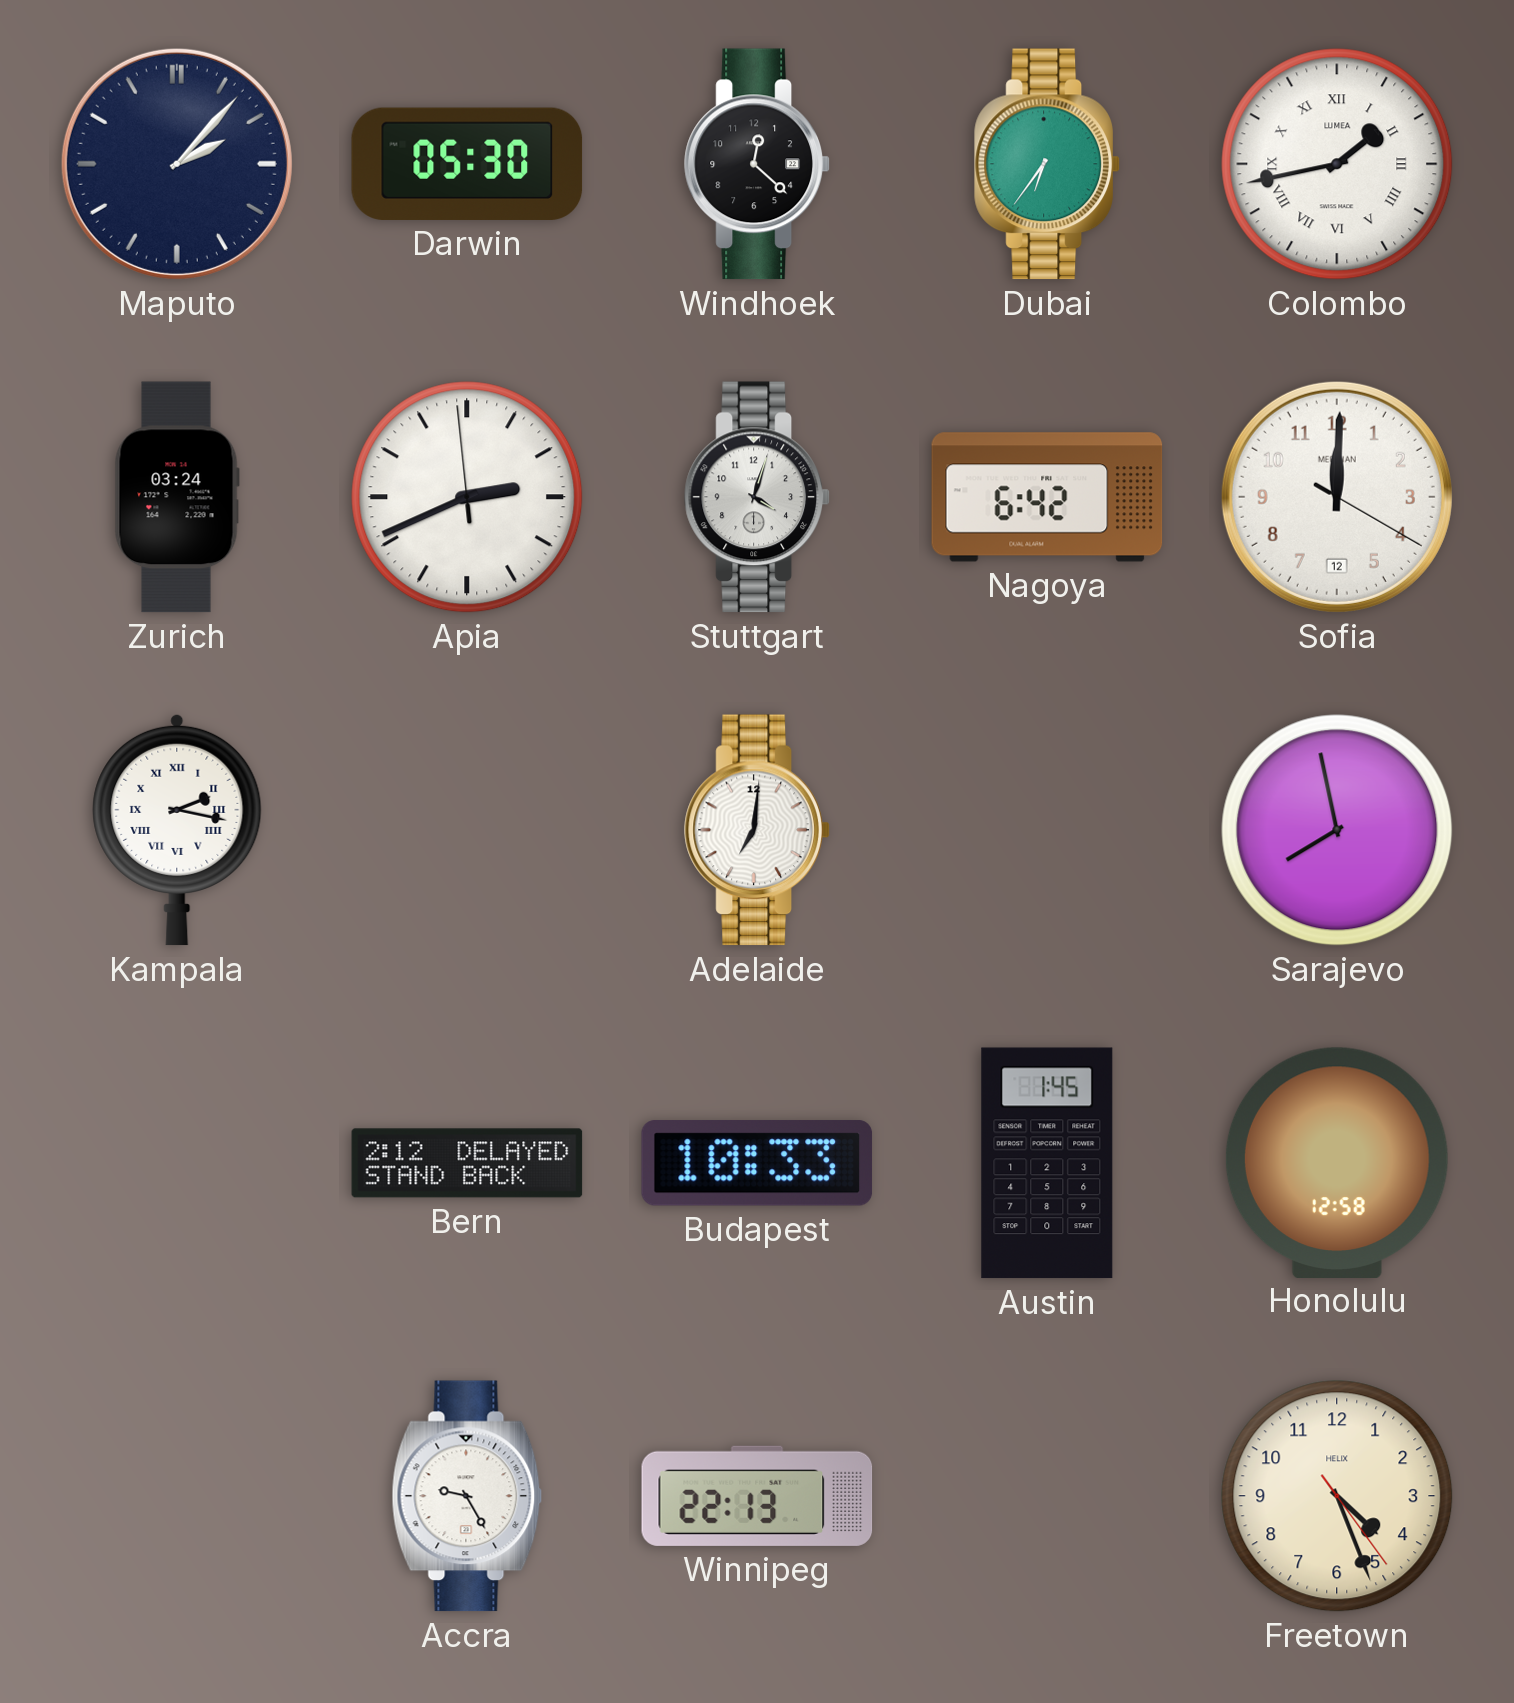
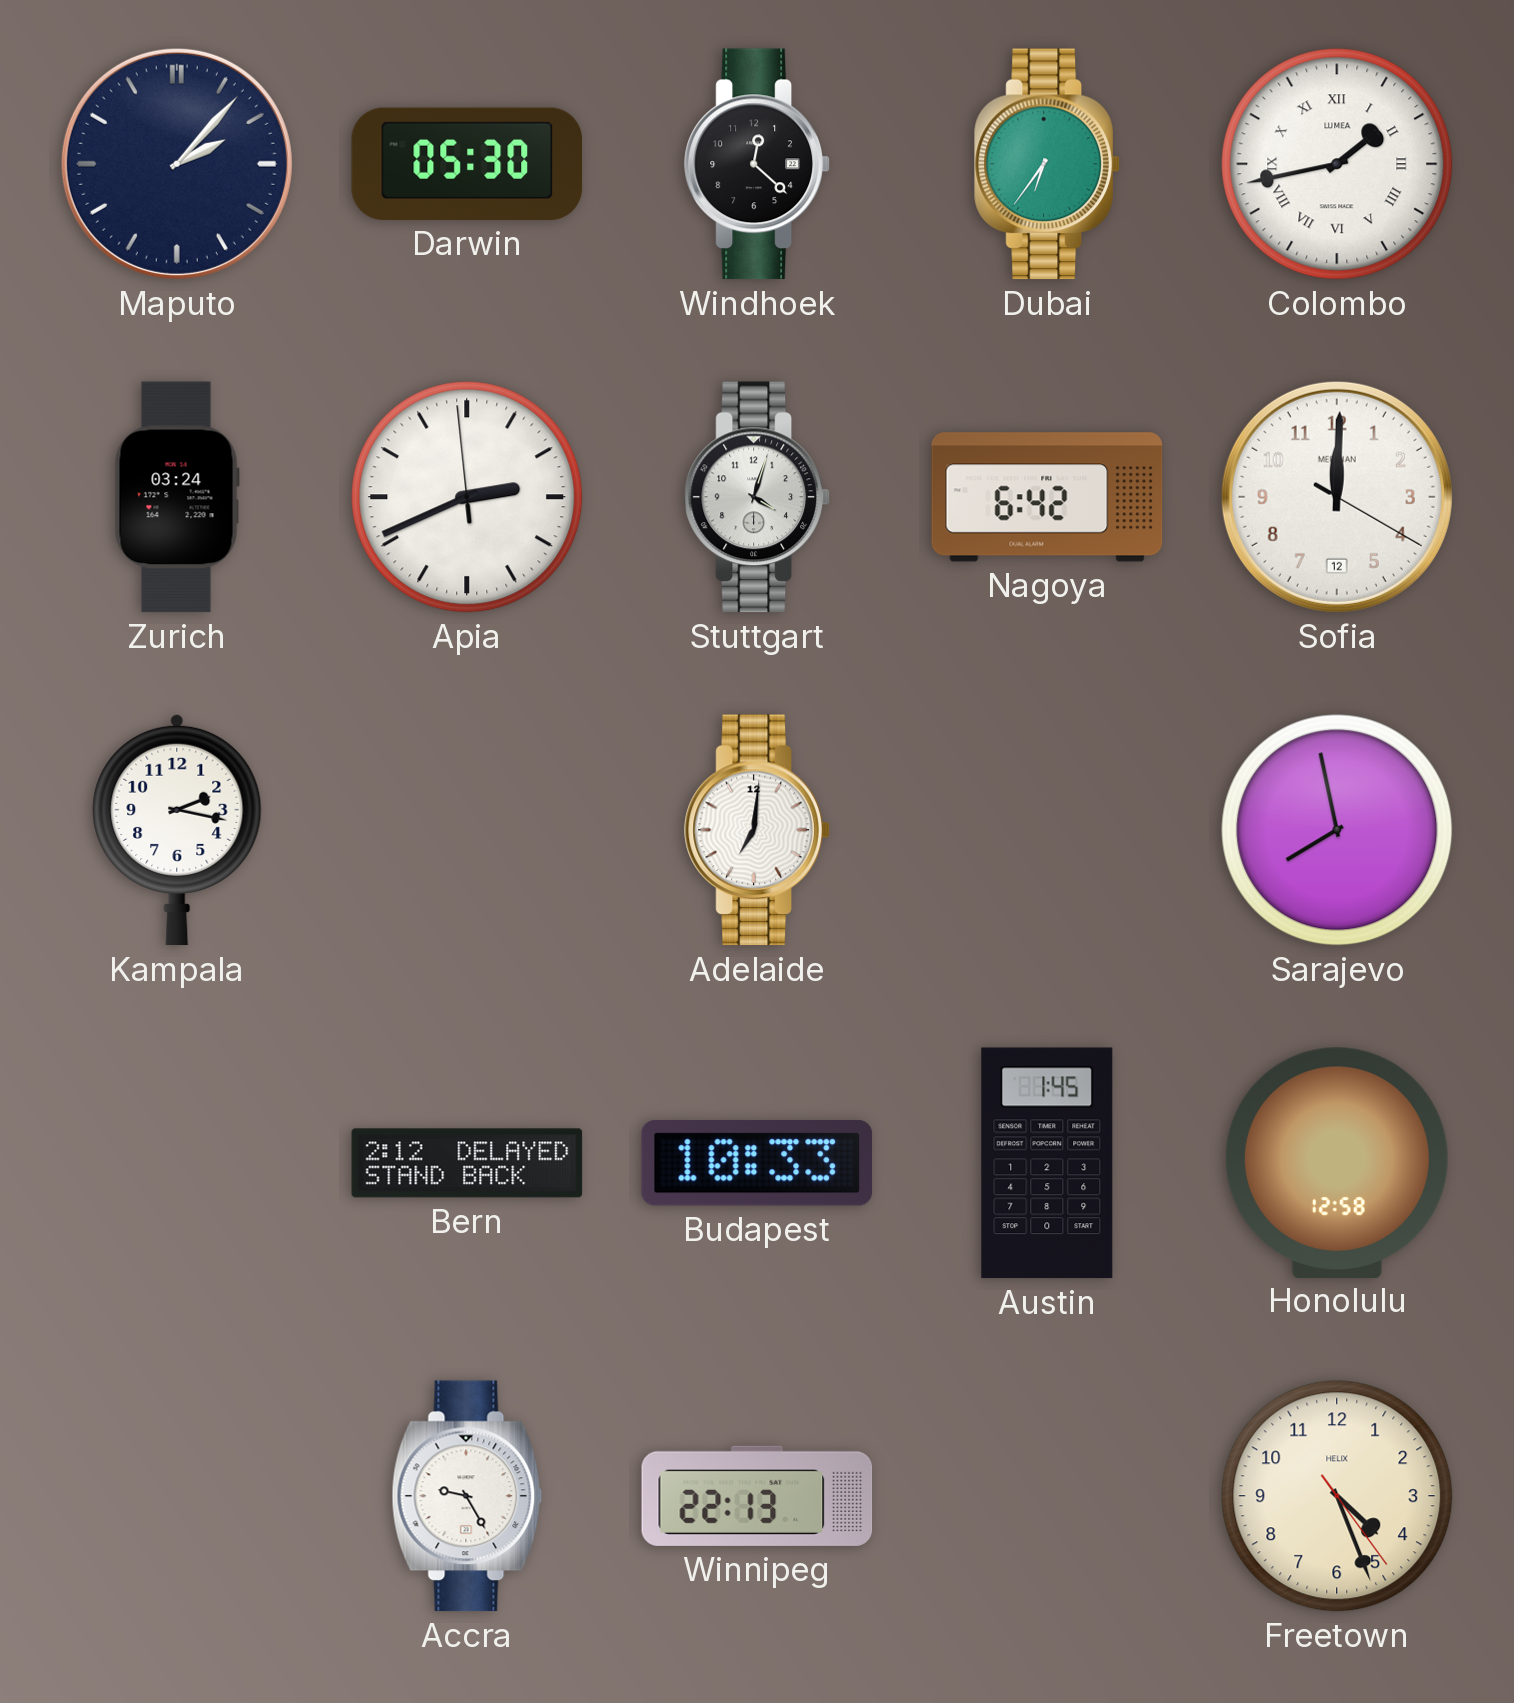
Kampala numerals: Roman -> Arabic (177, 830)
